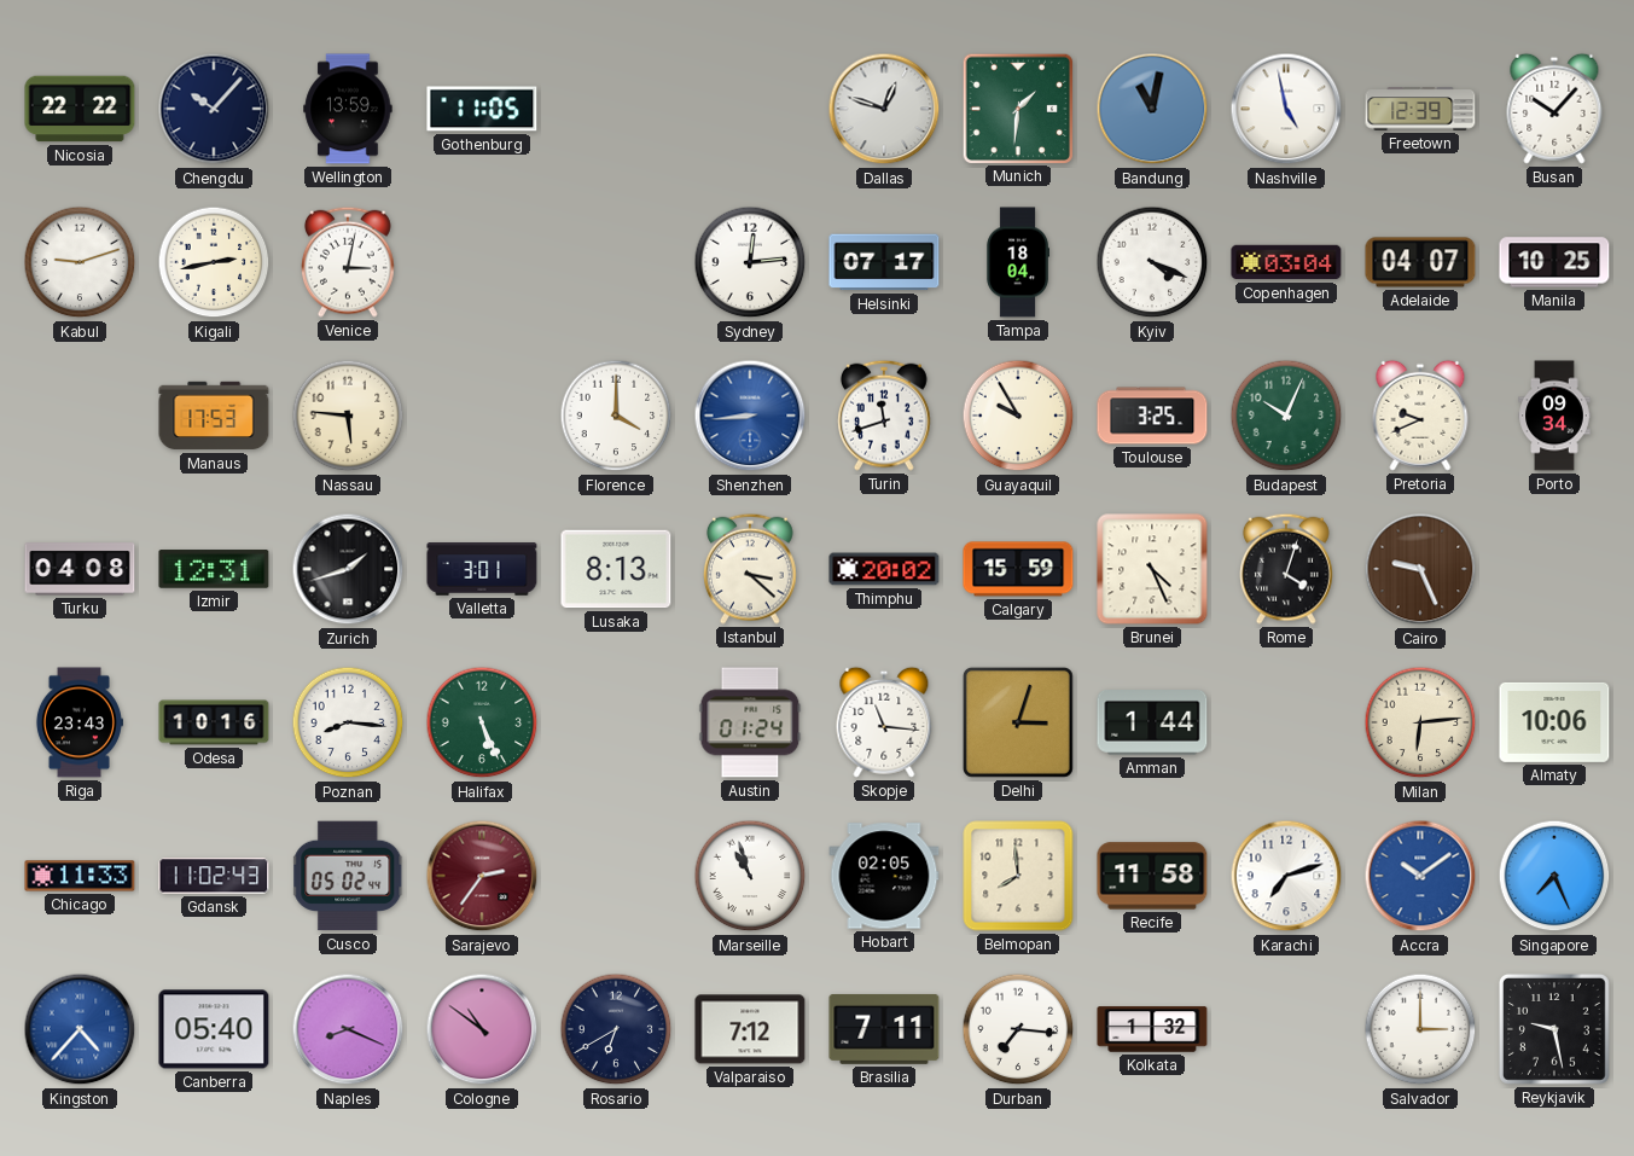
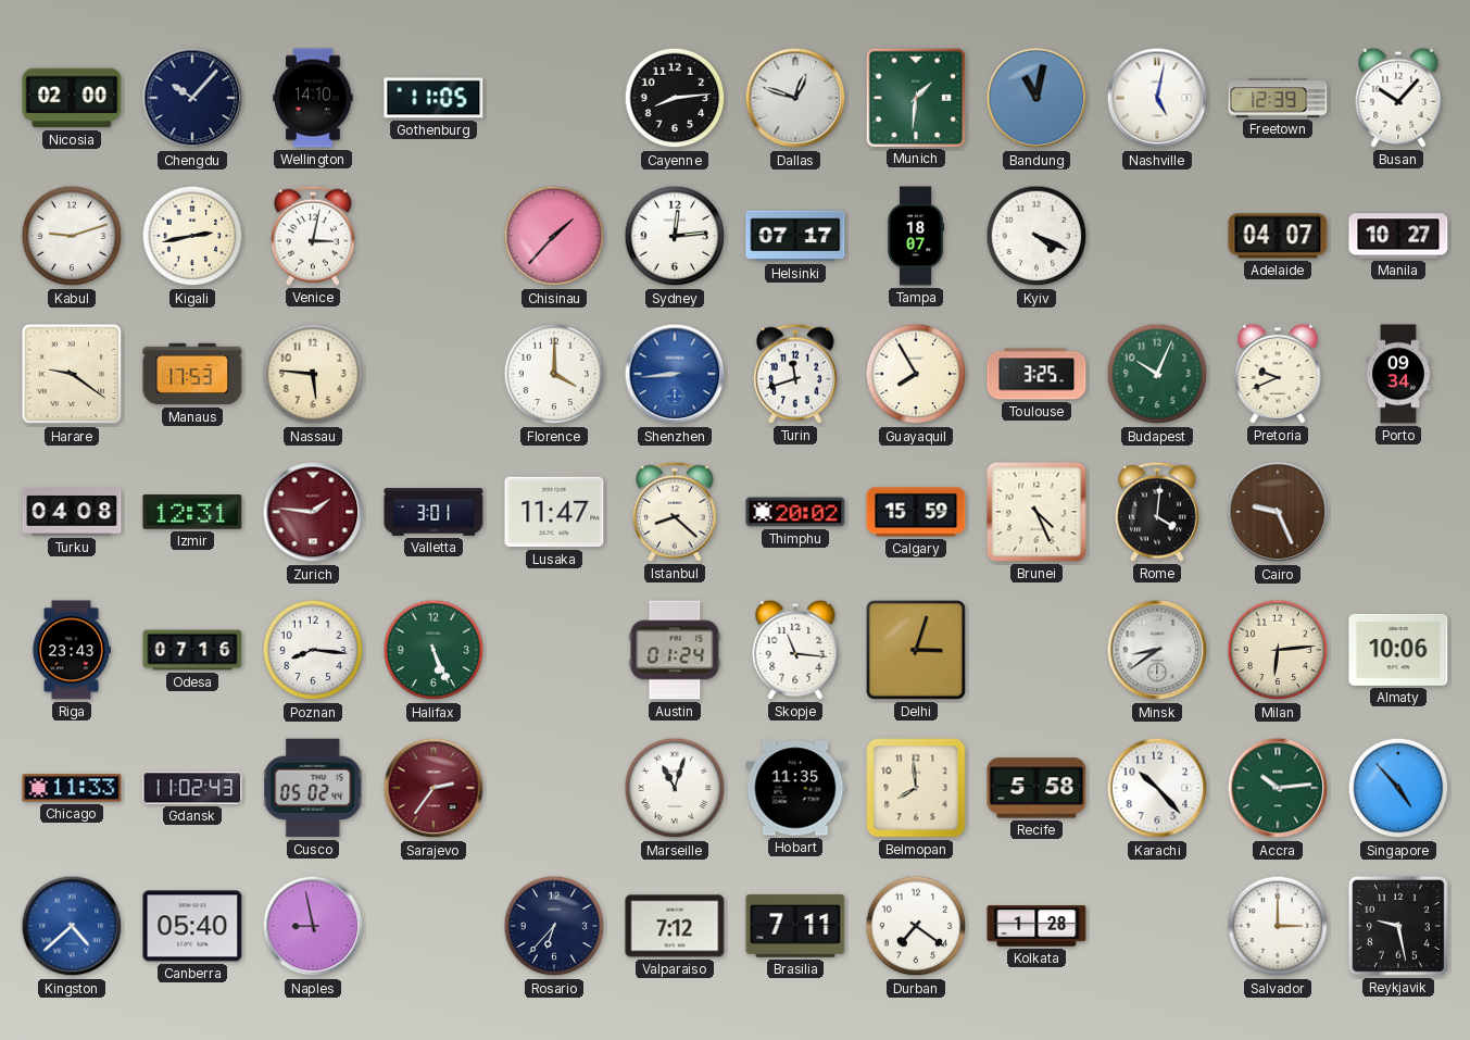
Nicosia: 22:22 -> 02:00 (72, 98)
Wellington: 13:59 -> 14:10 (313, 98)
Cayenne: none -> 8:14 (675, 98)
Nashville: 4:58 -> 5:02 (1157, 98)
Chisinau: none -> 1:37 (554, 236)
Tampa: 18:04 -> 18:07 (915, 236)
Copenhagen: 03:04 -> none (1286, 262)
Manila: 10:25 -> 10:27 (1398, 236)
Harare: none -> 9:21 (72, 374)
Guayaquil: 9:55 -> 7:55 (916, 374)
Zurich: 1:42 -> 1:46 (313, 512)
Zurich dial: black -> burgundy (313, 512)
Lusaka: 8:13 -> 11:47 (554, 512)
Istanbul: 3:22 -> 8:22 (676, 512)
Rome: 4:03 -> 4:01 (1158, 512)
Odesa: 10:16 -> 07:16 (192, 650)
Amman: 1:44 -> none (1152, 724)
Minsk: none -> 8:39 (1157, 650)
Marseille: 10:57 -> 11:03 (675, 788)
Hobart: 02:05 -> 11:35 (795, 788)
Recife: 11:58 -> 5:58 (1036, 788)
Karachi: 7:12 -> 10:23 (1157, 788)
Accra: 10:09 -> 10:14 (1278, 788)
Accra dial: blue -> green (1278, 788)
Singapore: 7:26 -> 4:53 (1398, 788)
Kingston: 4:37 -> 4:38 (72, 926)
Naples: 8:19 -> 8:58 (313, 926)
Cologne: 10:51 -> none (482, 1029)
Rosario: 6:40 -> 6:37 (554, 926)
Durban: 7:16 -> 7:21 (916, 926)
Kolkata: 1:32 -> 1:28 (1036, 926)
